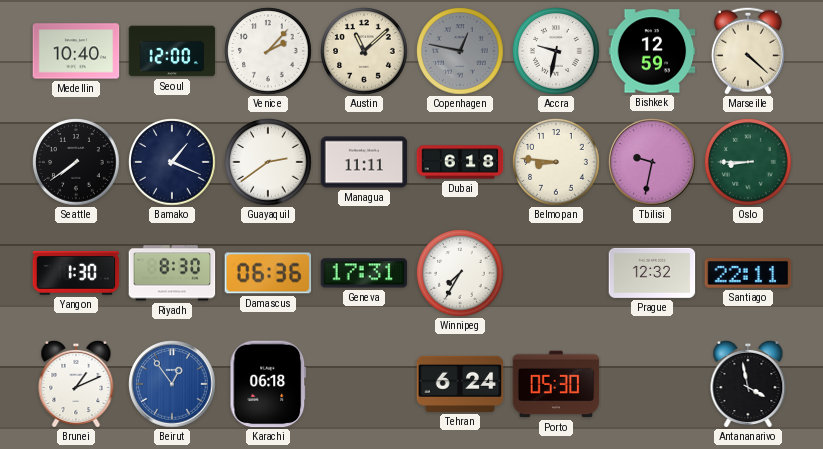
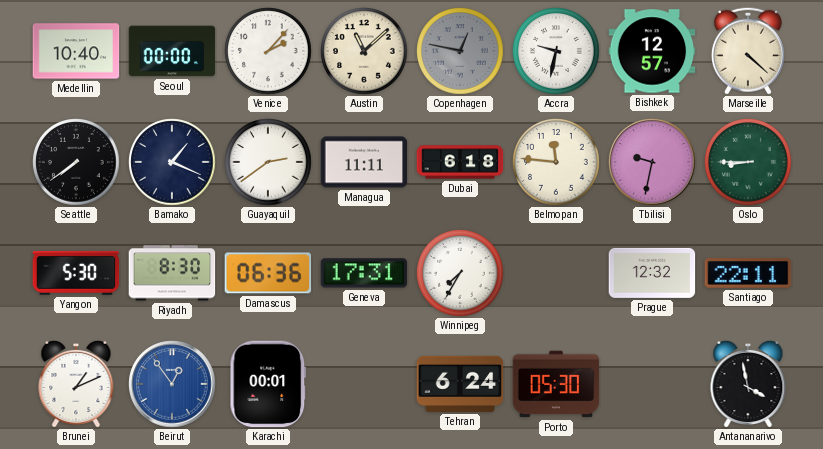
Seoul: 12:00 -> 00:00 (172, 51)
Bishkek: 12:59 -> 12:57 (652, 51)
Belmopan: 8:46 -> 11:46 (556, 162)
Yangon: 1:30 -> 5:30 (76, 274)
Karachi: 06:18 -> 00:01 (268, 384)
